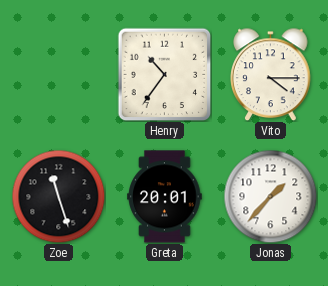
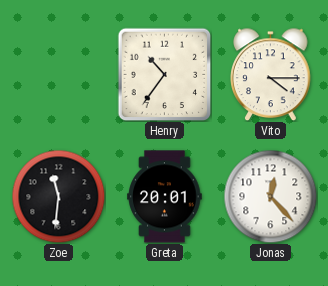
Zoe: 11:27 -> 11:31 (58, 196)
Jonas: 1:37 -> 12:23 (270, 196)
